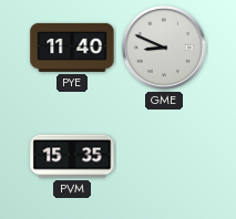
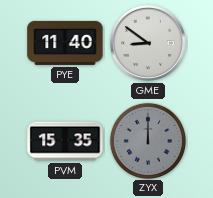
GME: 8:49 -> 8:51 (149, 44)
ZYX: none -> 12:00 (147, 140)
